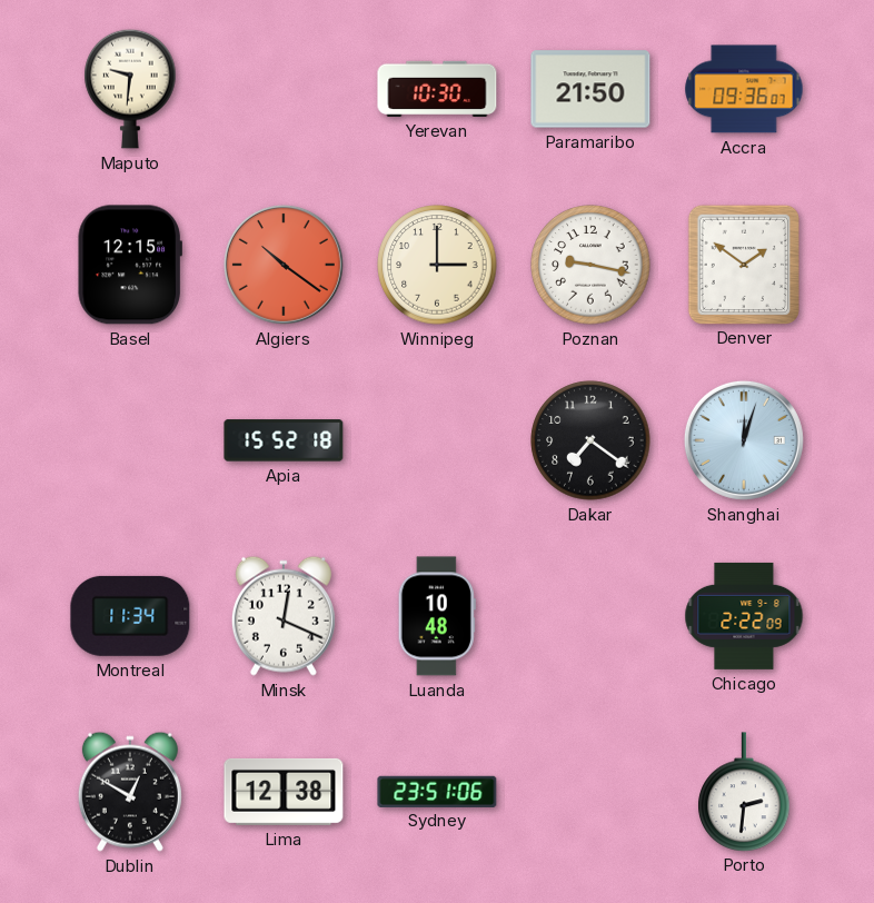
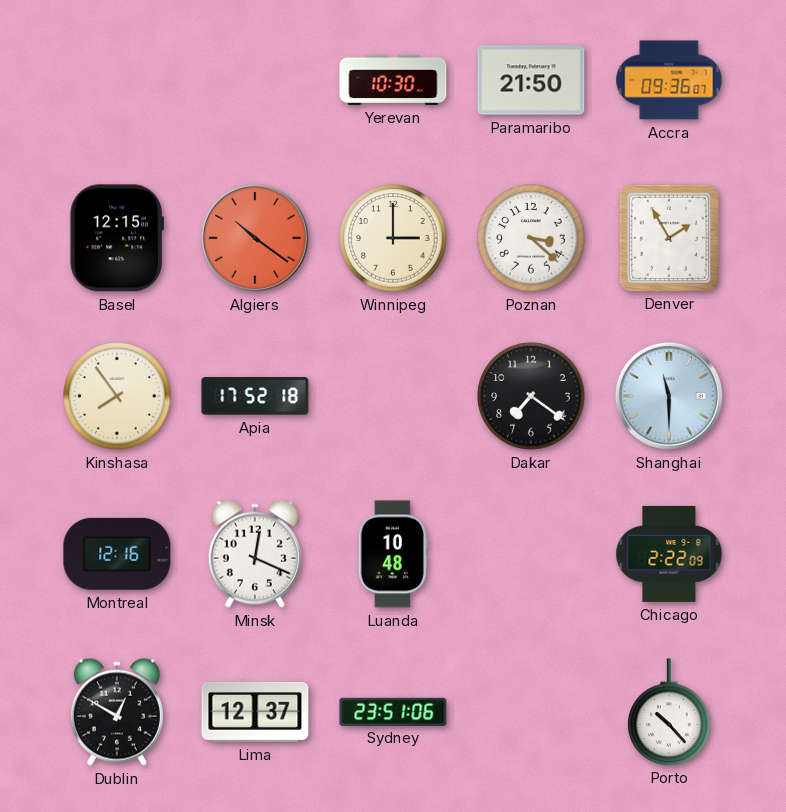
Maputo: 9:31 -> none (130, 89)
Poznan: 9:17 -> 3:22 (531, 238)
Denver: 1:51 -> 1:55 (669, 237)
Kinshasa: none -> 7:54 (117, 396)
Apia: 15:52 -> 17:52 (255, 396)
Shanghai: 12:03 -> 11:30 (669, 396)
Montreal: 11:34 -> 12:16 (117, 554)
Lima: 12:38 -> 12:37 (255, 712)
Porto: 2:31 -> 10:23 (669, 712)
